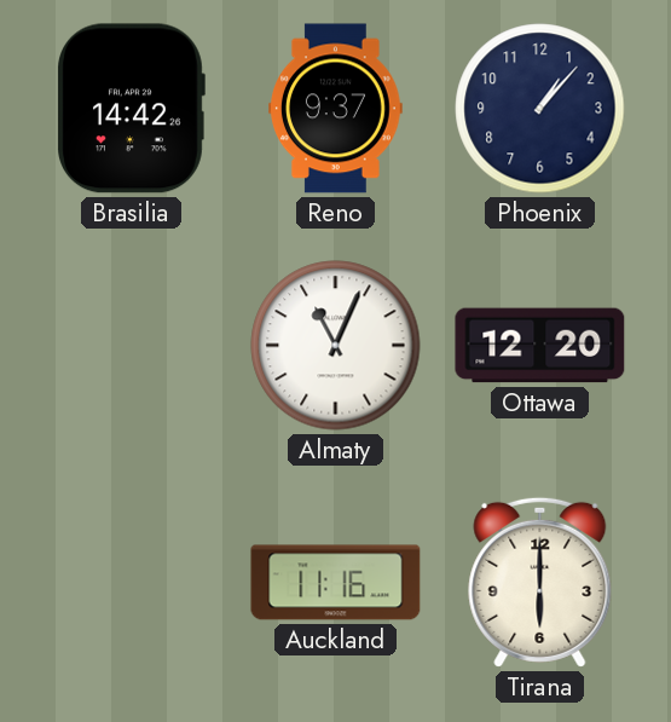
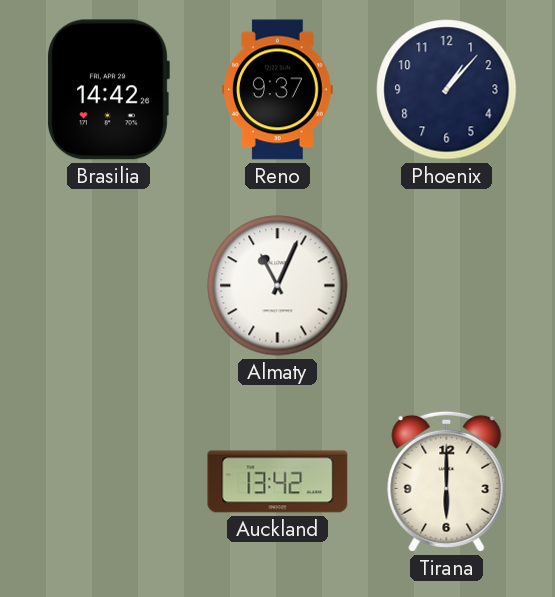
Ottawa: 12:20 -> none (540, 346)
Auckland: 11:16 -> 13:42 (278, 482)
